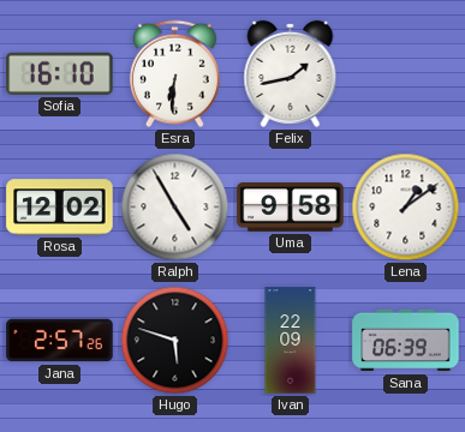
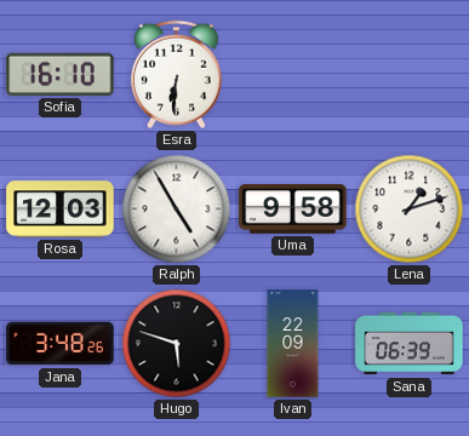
Felix: 1:43 -> none (291, 73)
Rosa: 12:02 -> 12:03 (61, 210)
Lena: 1:09 -> 1:12 (410, 210)
Jana: 2:57 -> 3:48 (61, 344)
